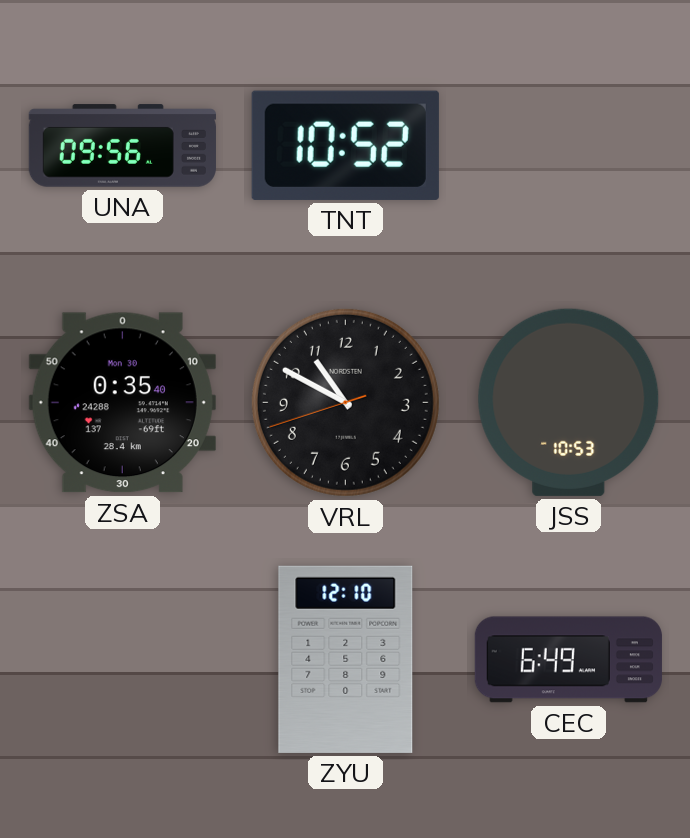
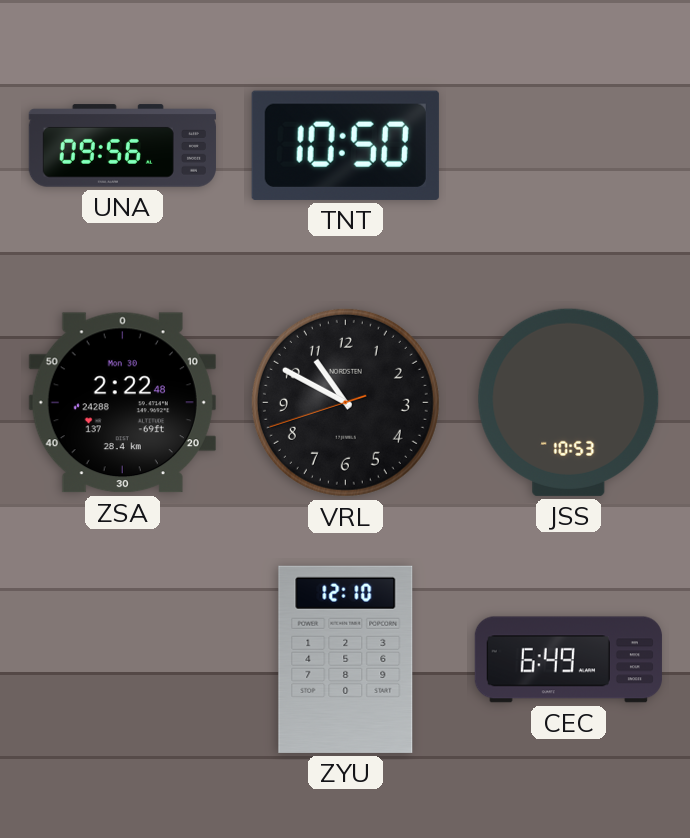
TNT: 10:52 -> 10:50 (345, 145)
ZSA: 0:35 -> 2:22 (122, 403)
